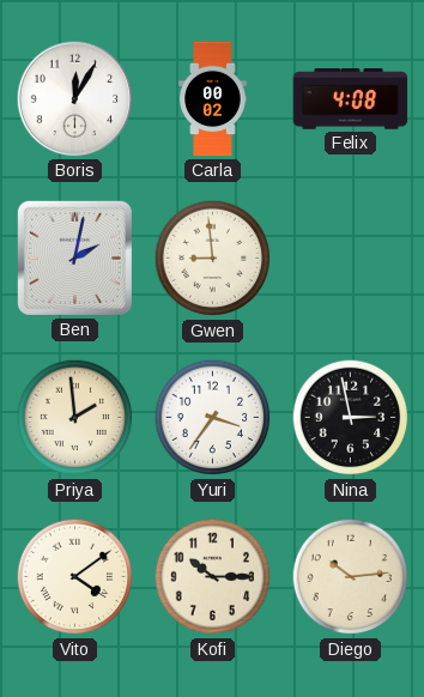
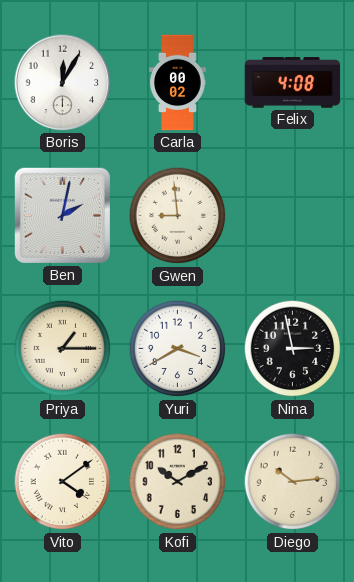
Priya: 1:59 -> 1:15 (63, 349)
Yuri: 3:36 -> 3:40 (178, 349)
Kofi: 10:15 -> 10:10 (178, 482)
